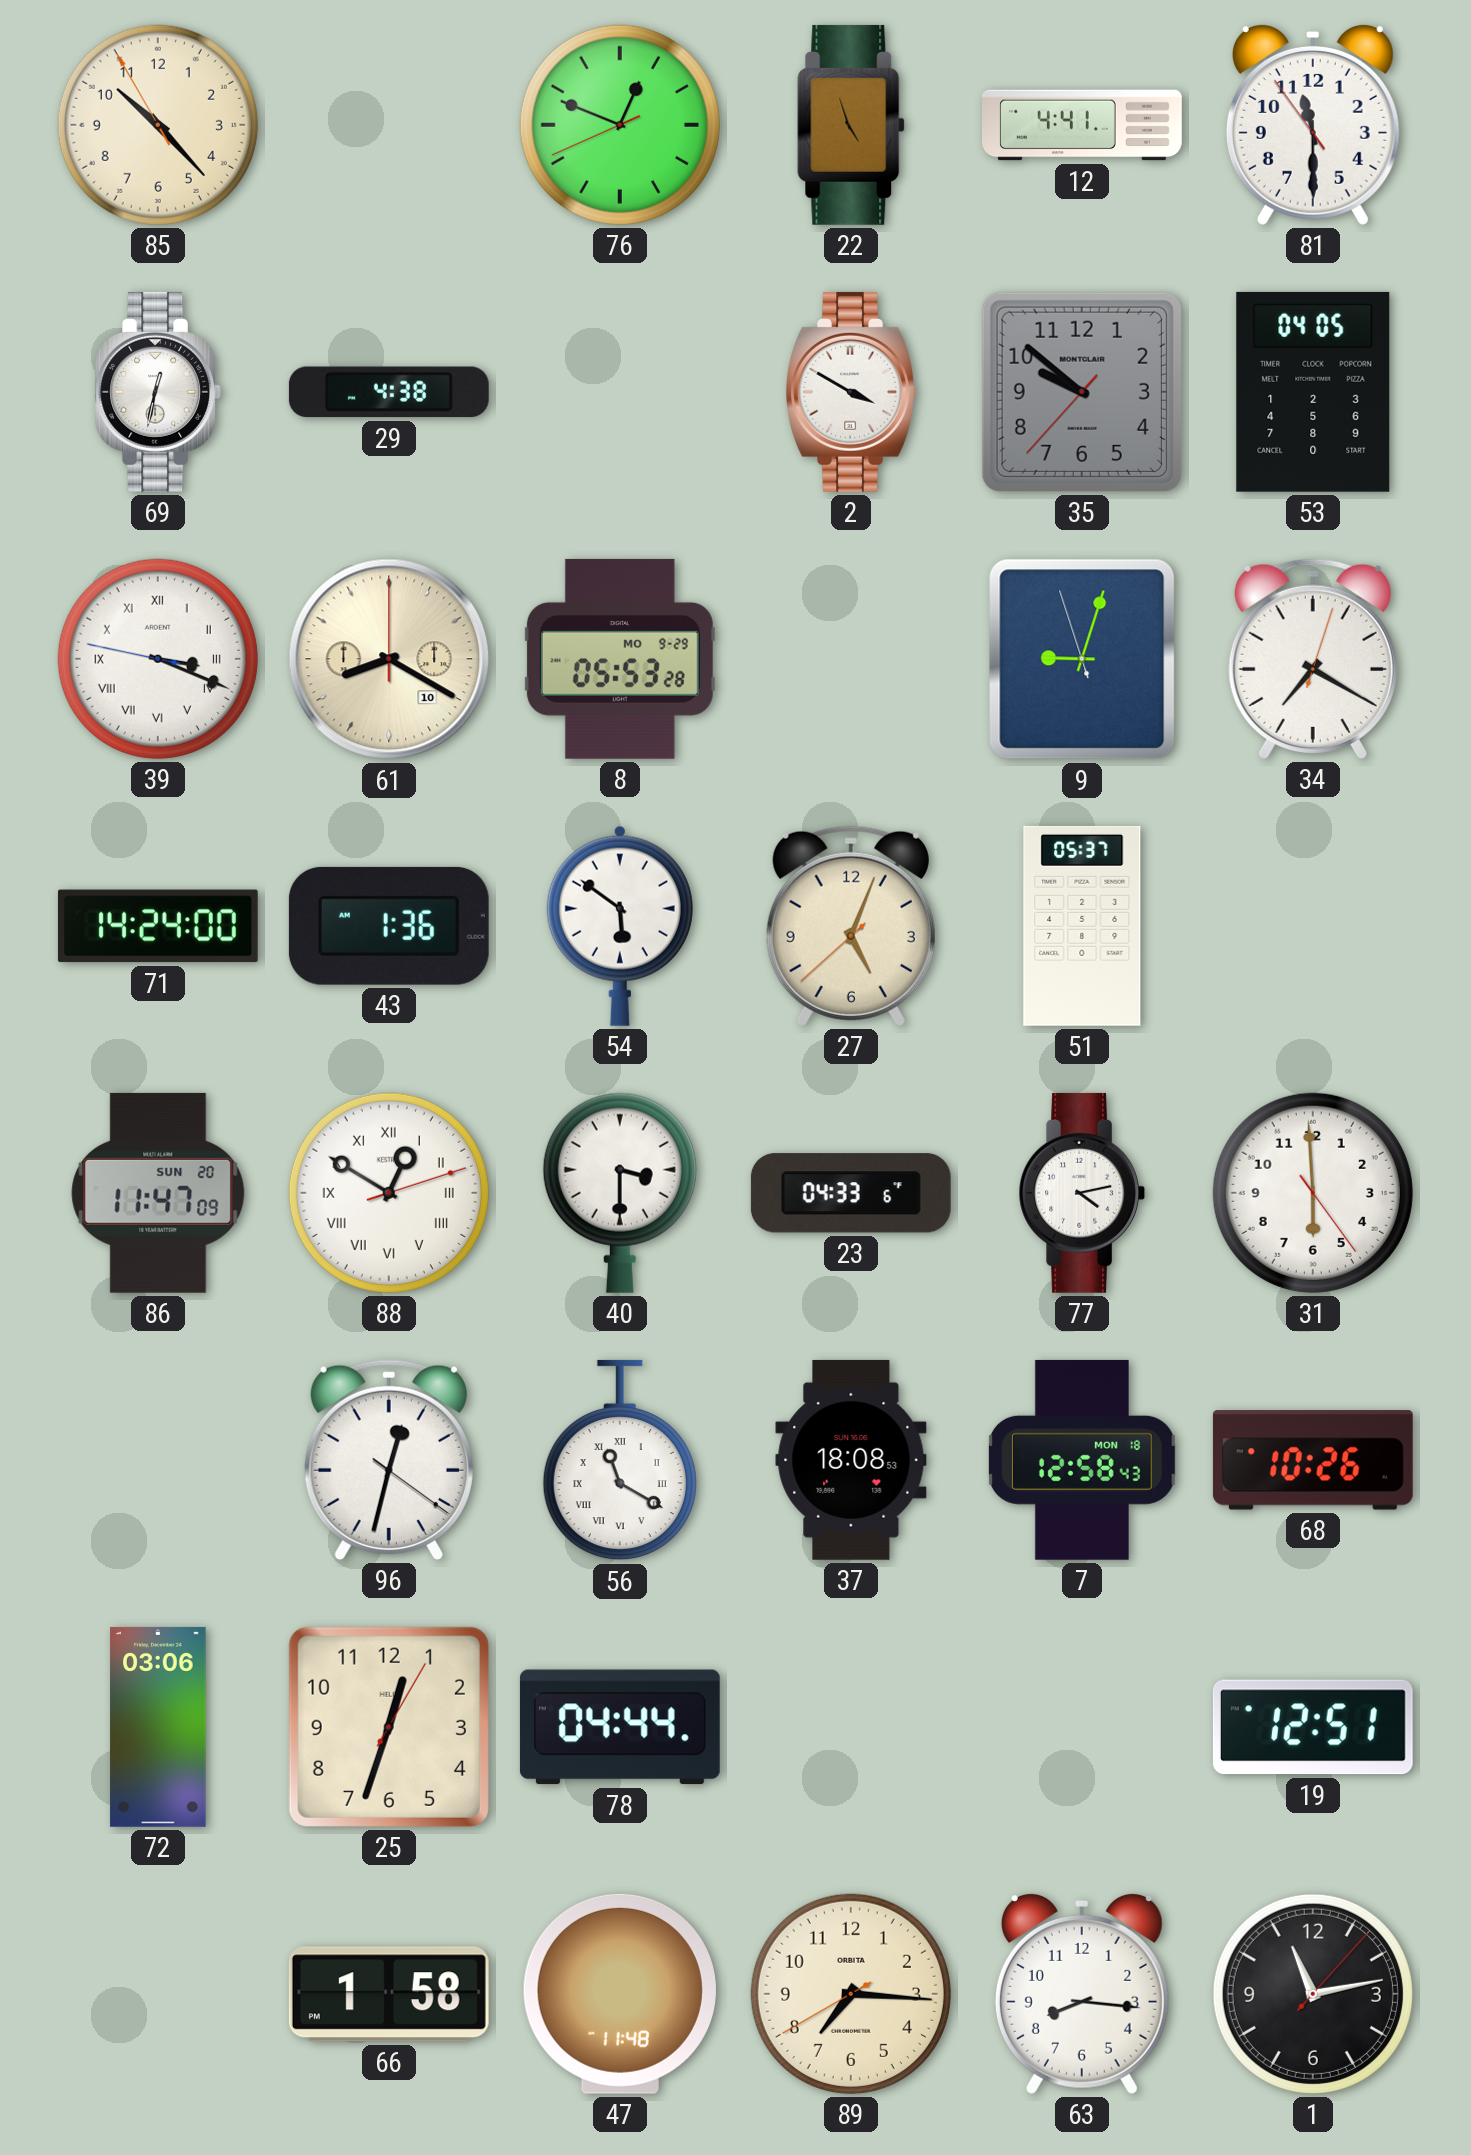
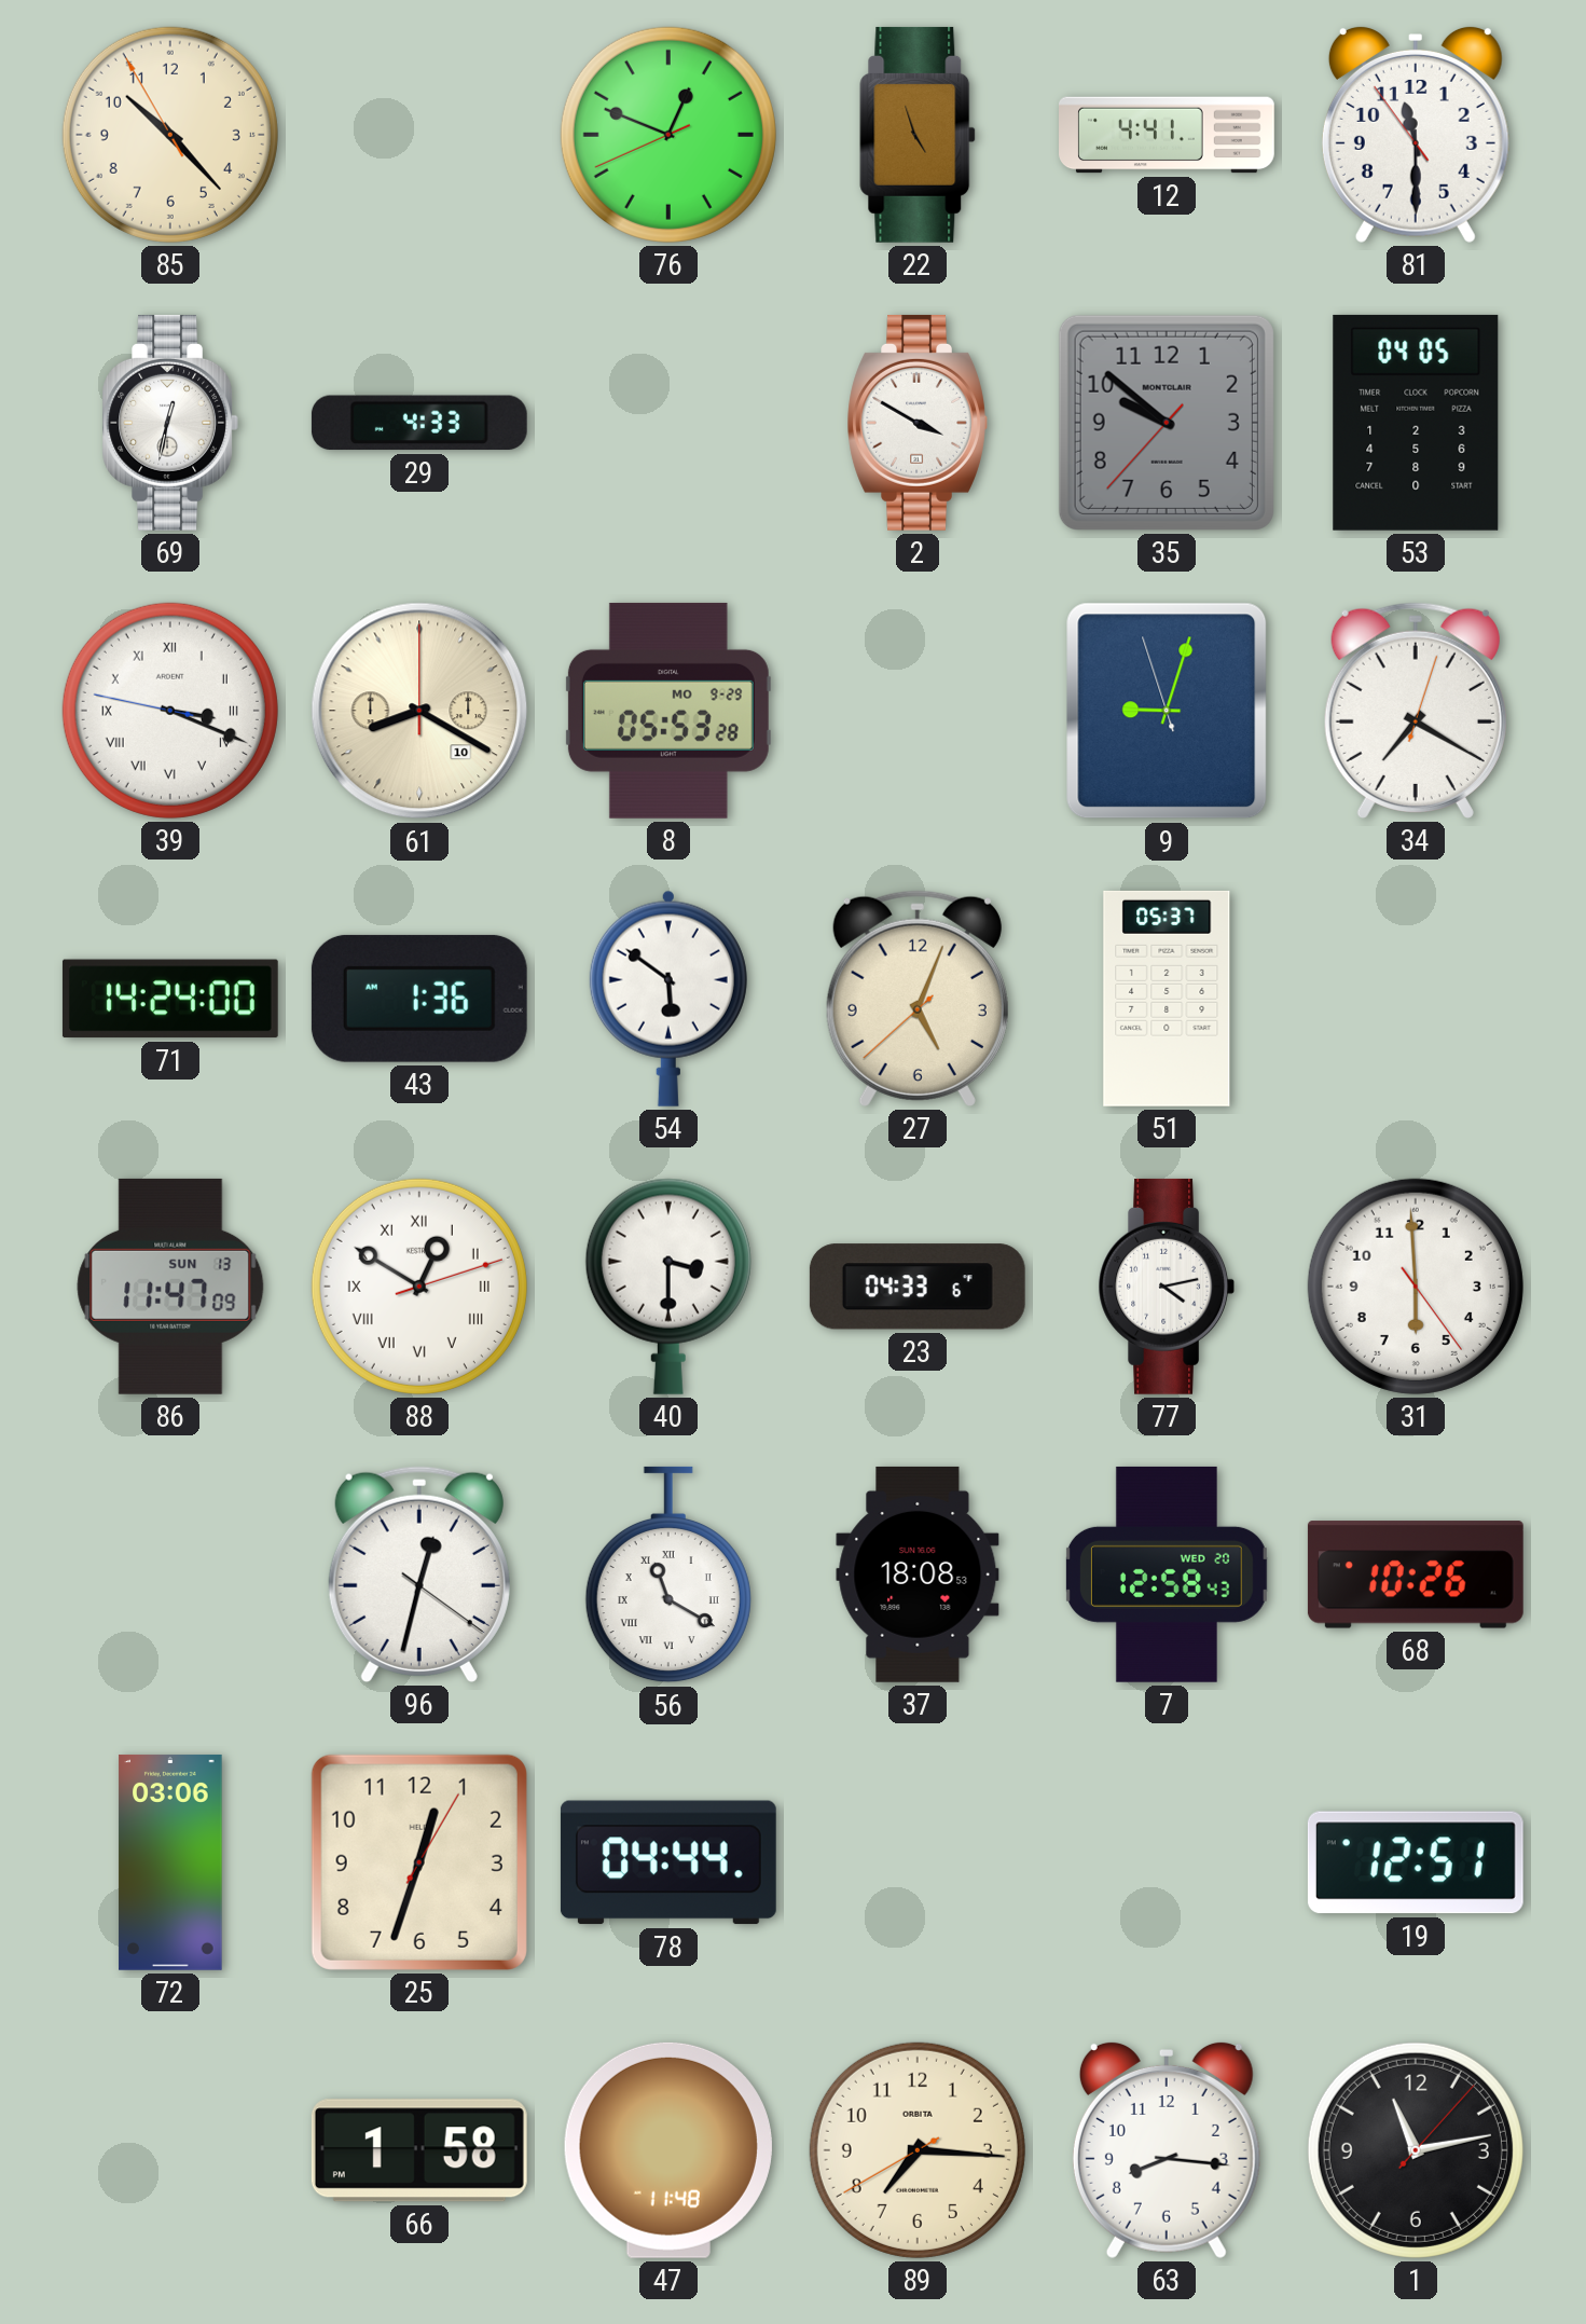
29: 4:38 -> 4:33 (419, 423)
86 date: SUN 20 -> SUN 13 (170, 1287)
7 date: MON 18 -> WED 20 (1167, 1574)
